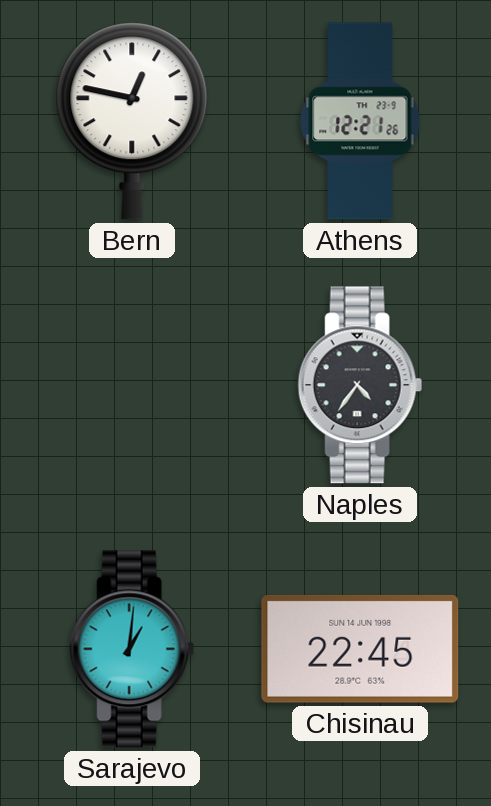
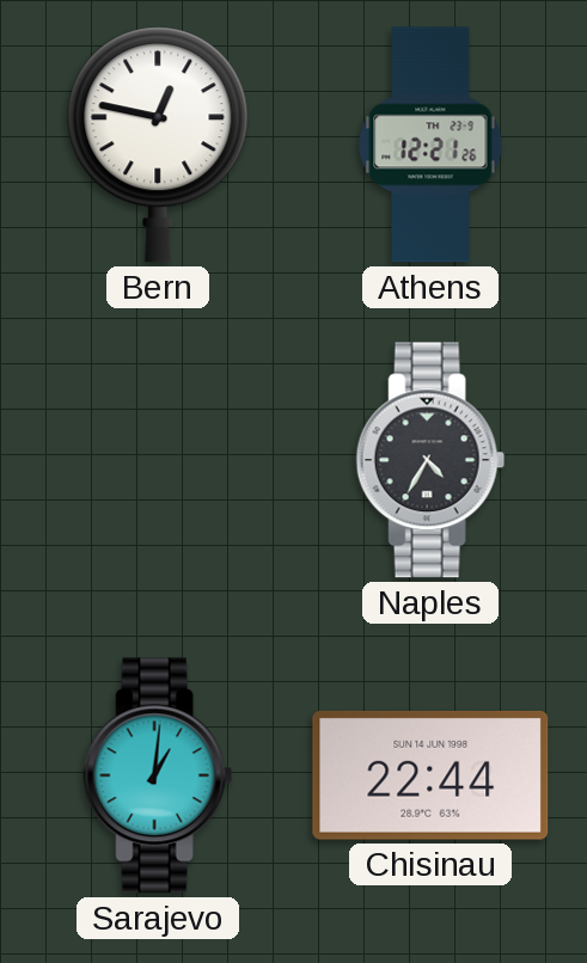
Naples: 4:36 -> 4:35 (430, 460)
Chisinau: 22:45 -> 22:44 (430, 775)
